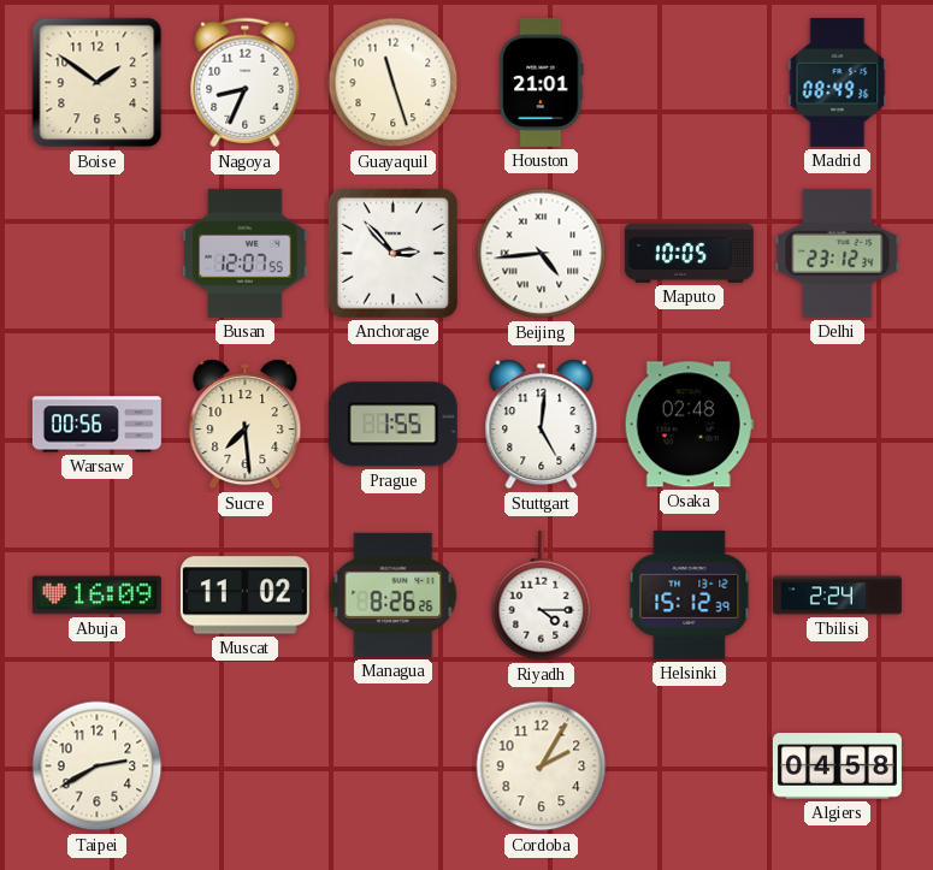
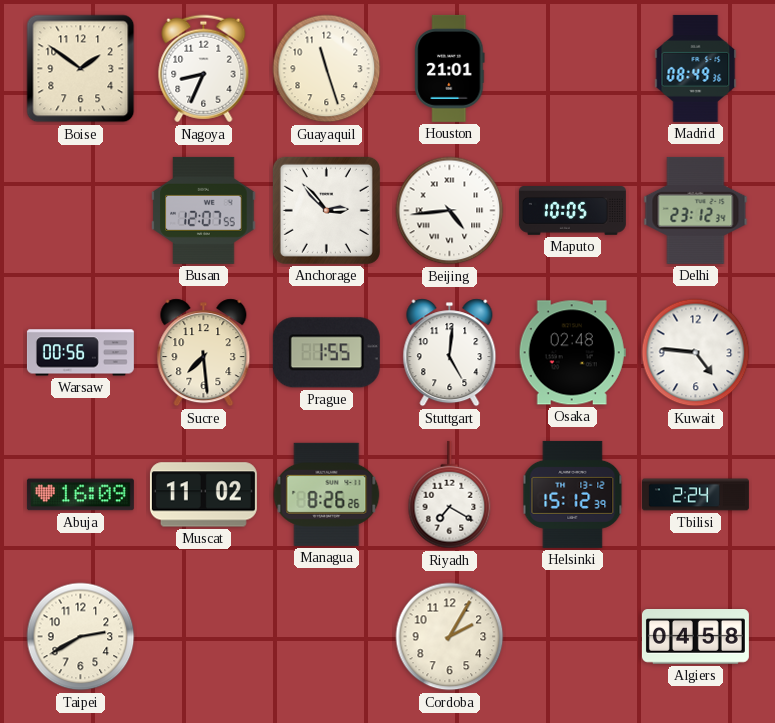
Kuwait: none -> 4:46 (696, 353)
Riyadh: 4:15 -> 7:20 (450, 495)
